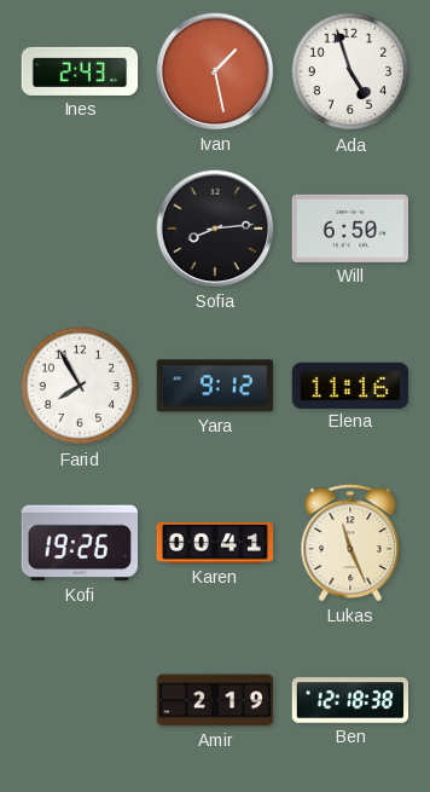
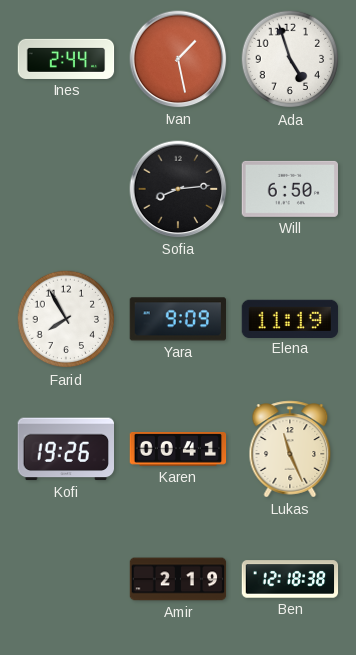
Ines: 2:43 -> 2:44 (66, 59)
Yara: 9:12 -> 9:09 (177, 319)
Elena: 11:16 -> 11:19 (290, 318)
